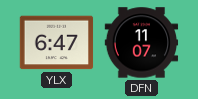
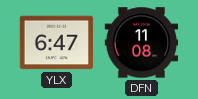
DFN: 11:07 -> 11:08 (142, 43)
